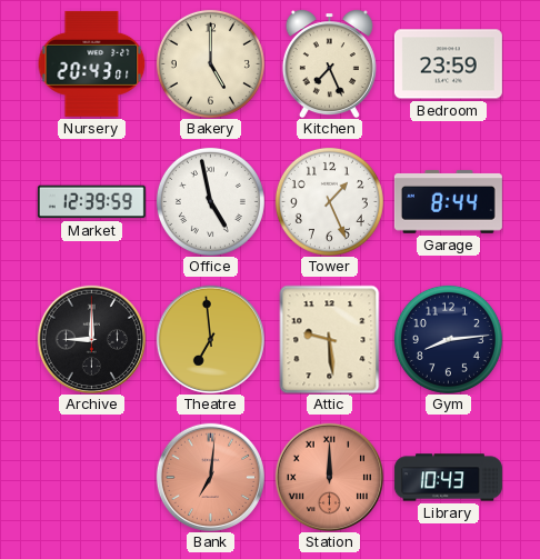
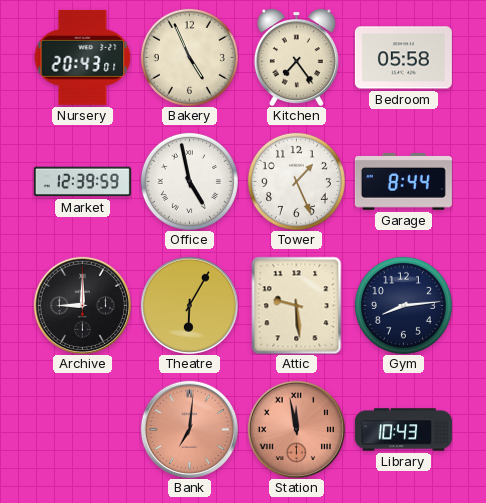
Bakery: 5:00 -> 4:56 (189, 57)
Kitchen: 7:26 -> 7:24 (296, 57)
Bedroom: 23:59 -> 05:58 (403, 58)
Theatre: 6:59 -> 6:05 (189, 305)
Station: 12:00 -> 11:58 (296, 429)
